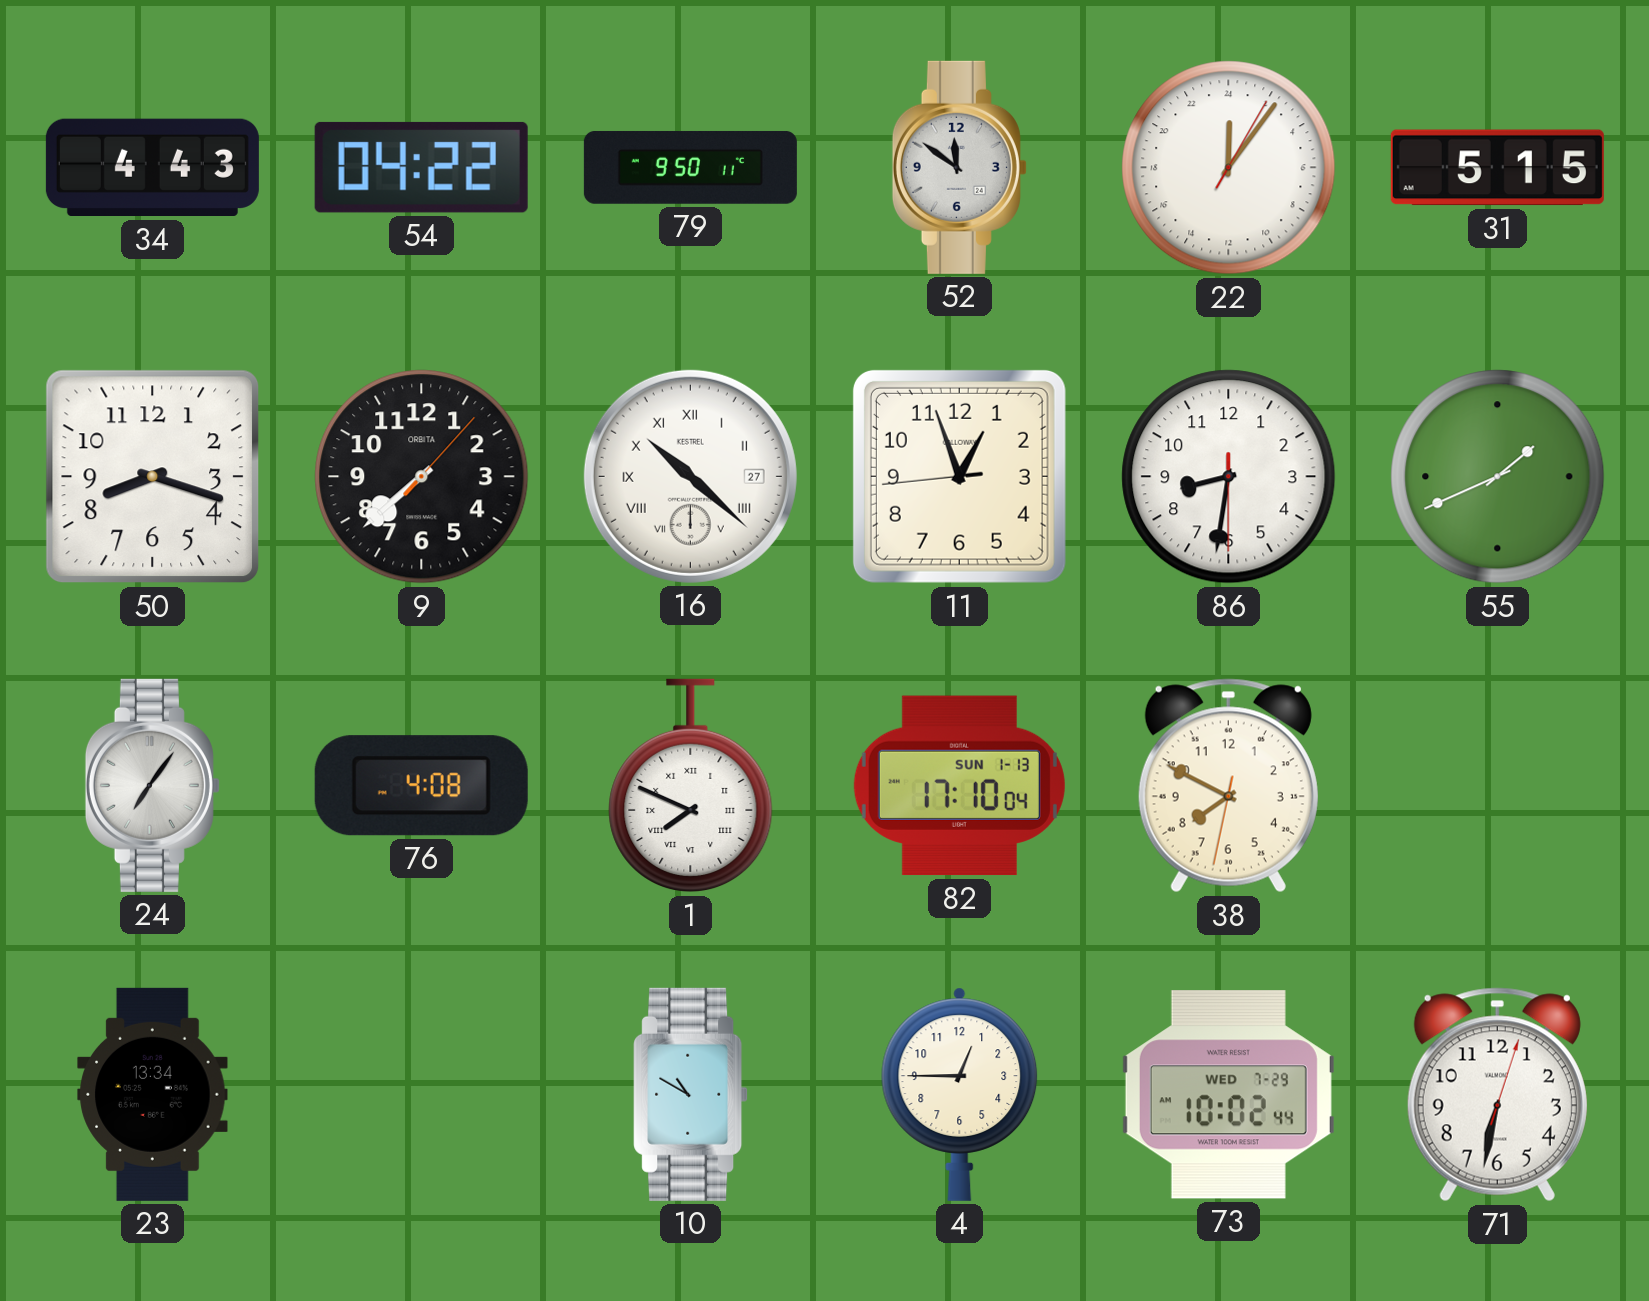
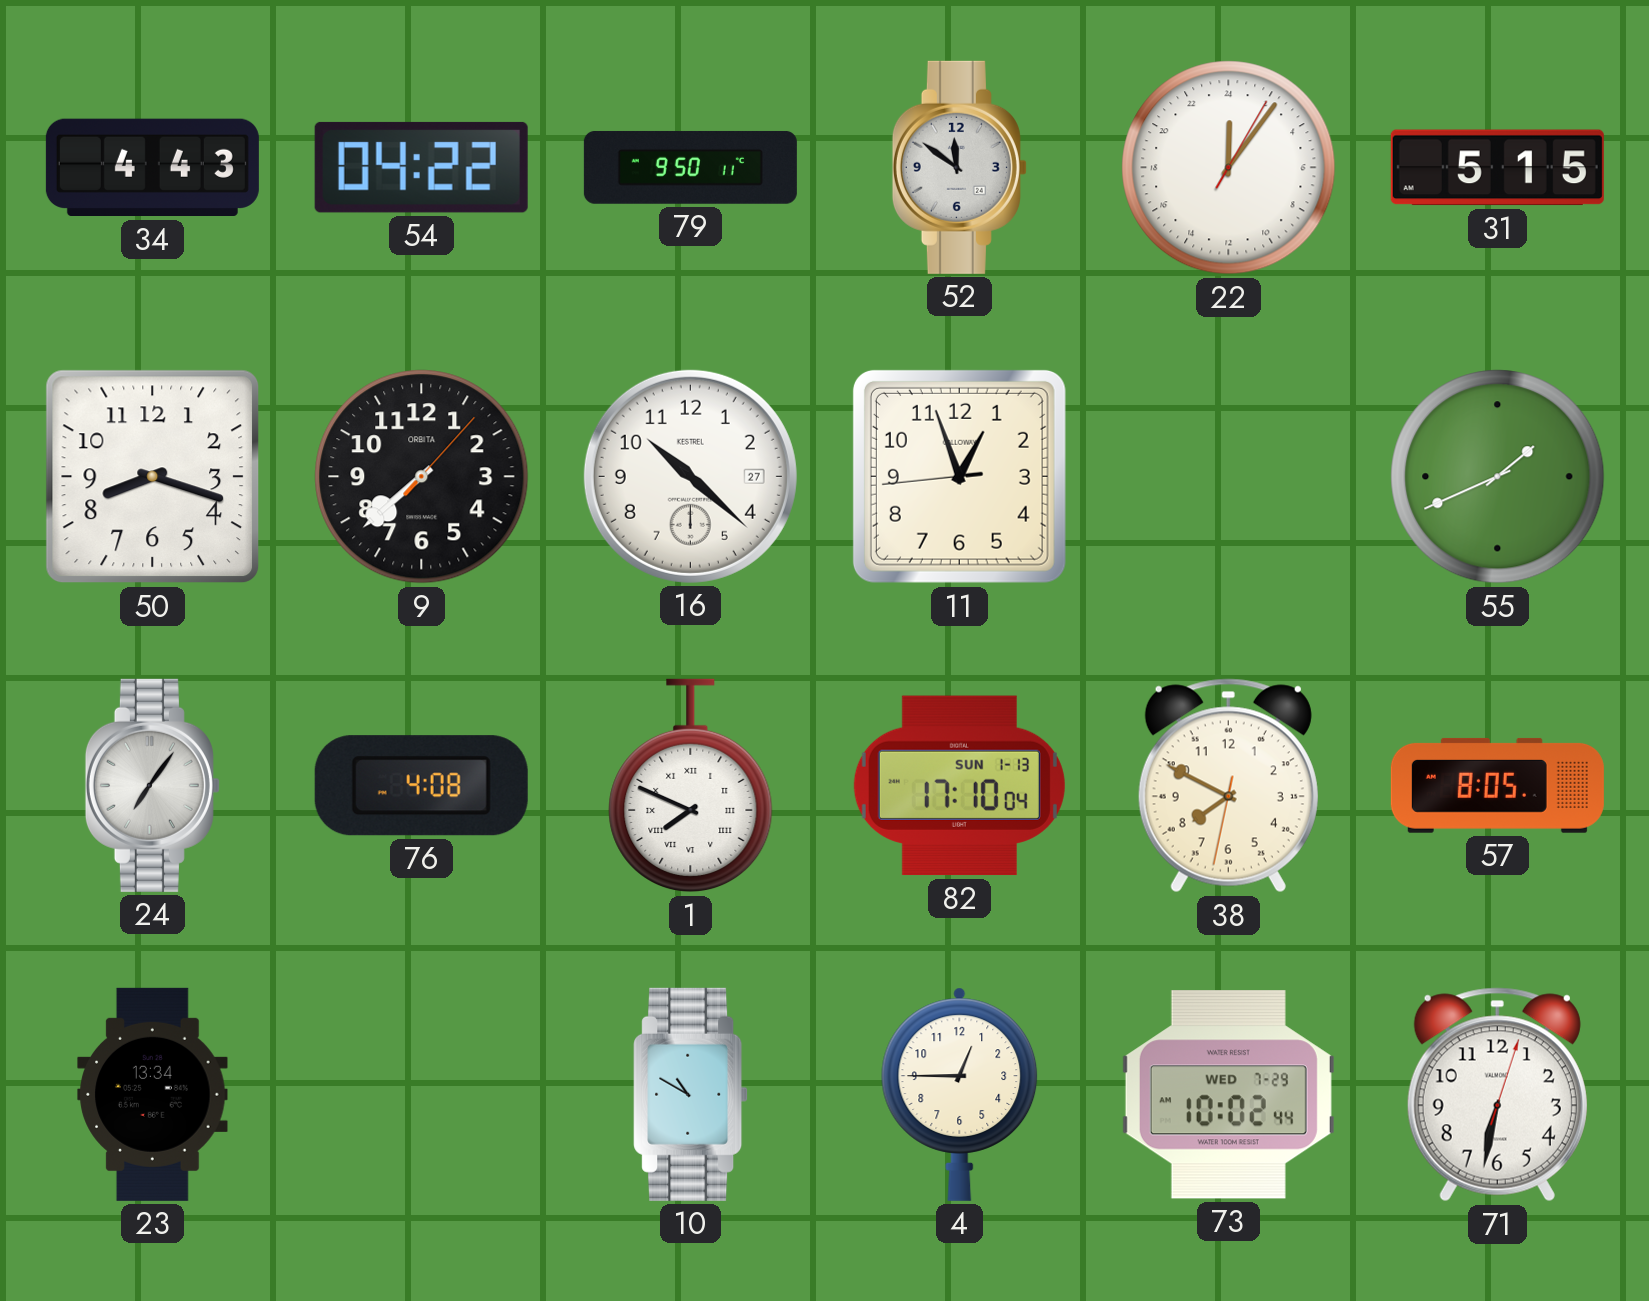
16 numerals: Roman -> Arabic (690, 476)
86: 8:31 -> none (1229, 477)
57: none -> 8:05 (1497, 785)
